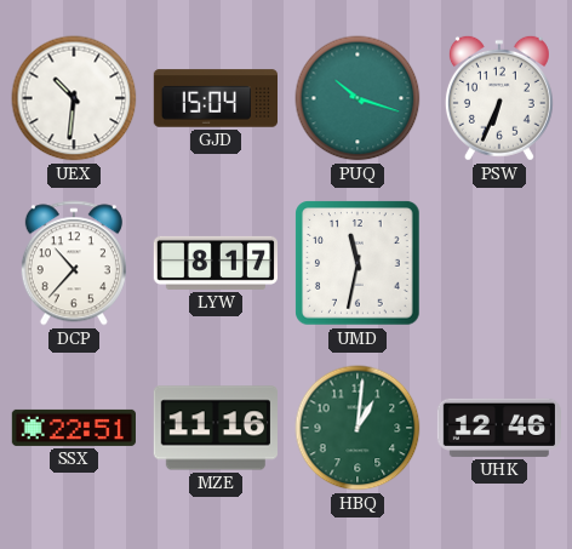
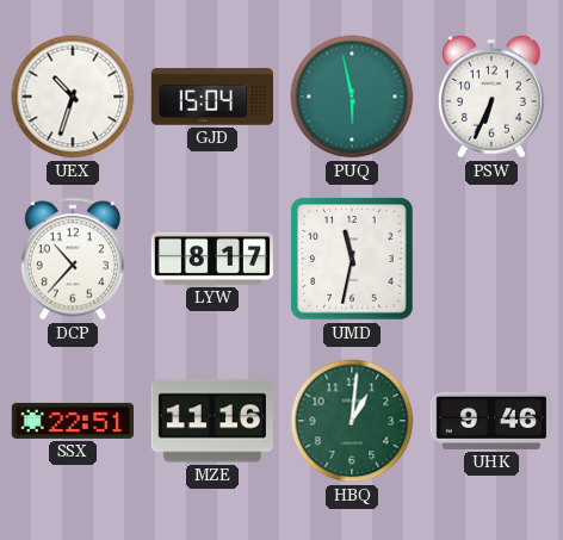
UEX: 10:31 -> 10:33 (73, 97)
PUQ: 10:18 -> 5:58 (352, 97)
UHK: 12:46 -> 9:46 (490, 421)
